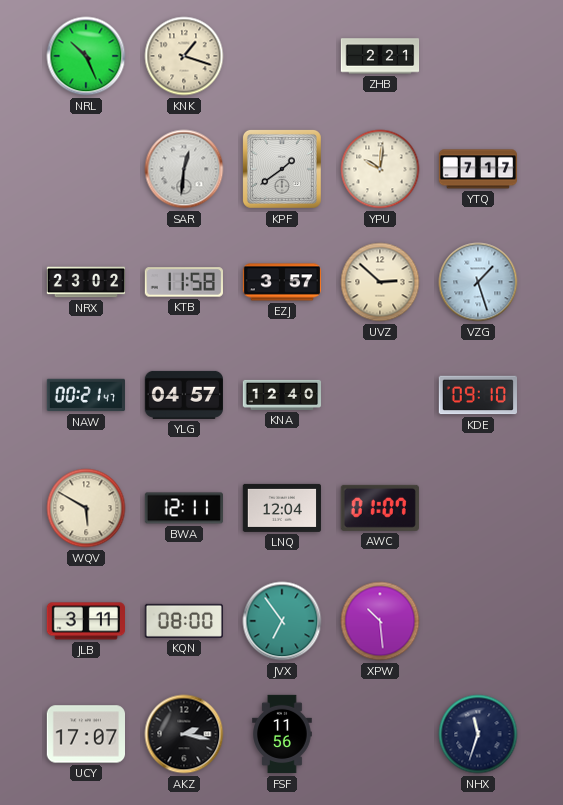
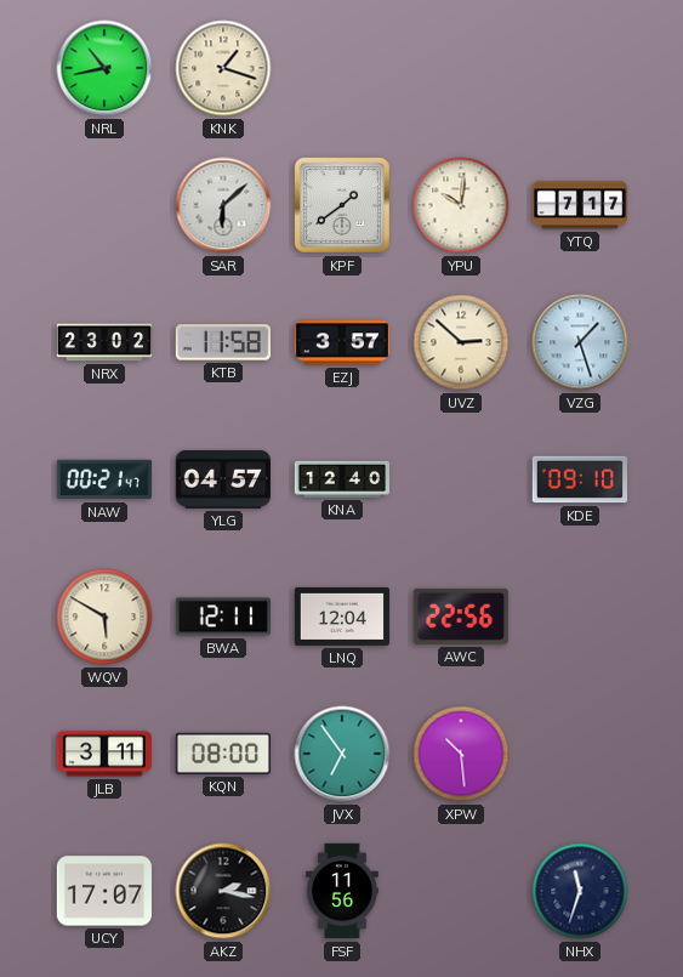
NRL: 10:26 -> 10:43 (104, 68)
ZHB: 2:21 -> none (380, 56)
SAR: 12:31 -> 6:08 (223, 205)
AWC: 01:07 -> 22:56 (461, 617)
